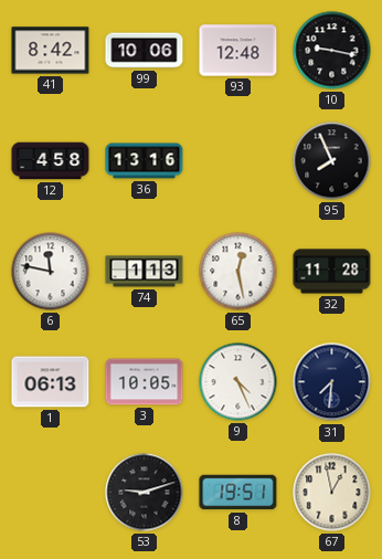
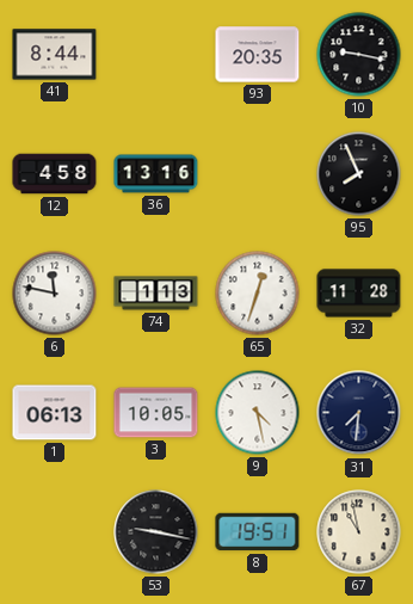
41: 8:42 -> 8:44 (55, 55)
99: 10:06 -> none (145, 51)
93: 12:48 -> 20:35 (258, 55)
65: 12:28 -> 12:33 (258, 294)
9: 4:26 -> 4:28 (258, 413)
53: 9:12 -> 9:17 (156, 532)
67: 12:58 -> 10:58 (359, 532)
